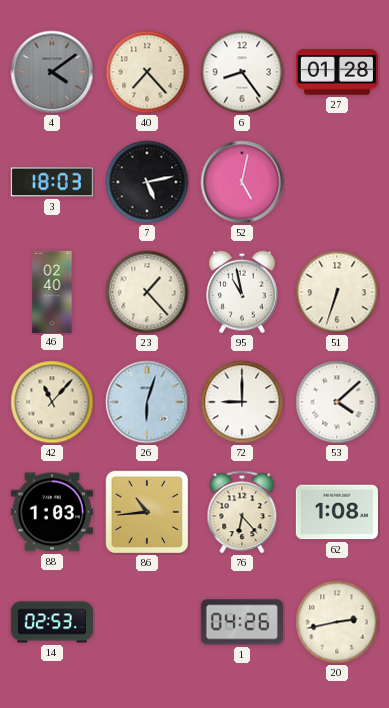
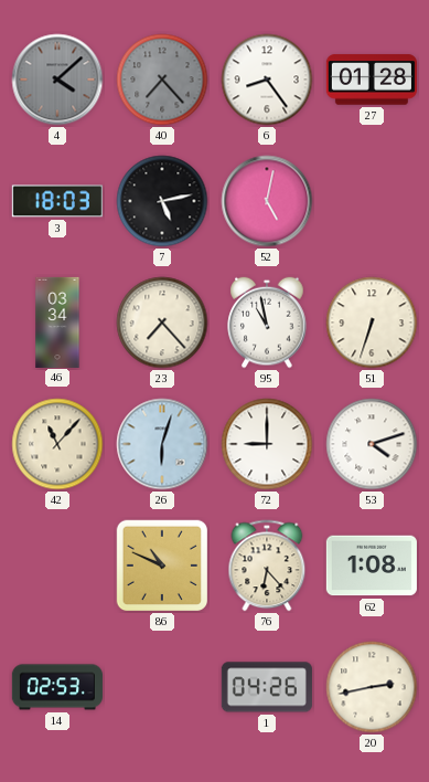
4: 4:09 -> 4:08 (57, 80)
40 dial: cream -> grey (162, 80)
46: 02:40 -> 03:34 (57, 321)
23: 1:23 -> 7:23 (162, 323)
53: 4:08 -> 4:12 (372, 444)
88: 1:03 -> none (52, 512)
86: 10:44 -> 10:49 (162, 566)
